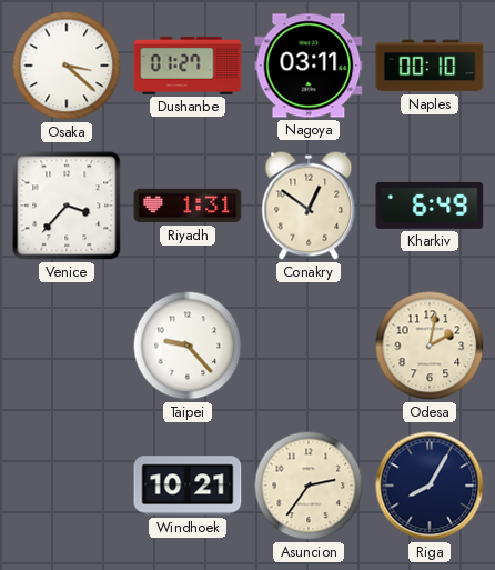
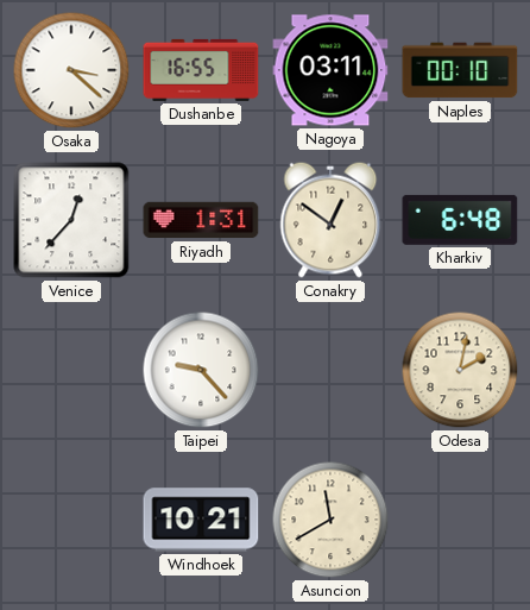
Dushanbe: 01:27 -> 16:55 (201, 70)
Venice: 3:37 -> 12:37 (71, 220)
Kharkiv: 6:49 -> 6:48 (460, 220)
Asuncion: 2:36 -> 11:40 (330, 520)
Riga: 8:05 -> none (430, 486)
